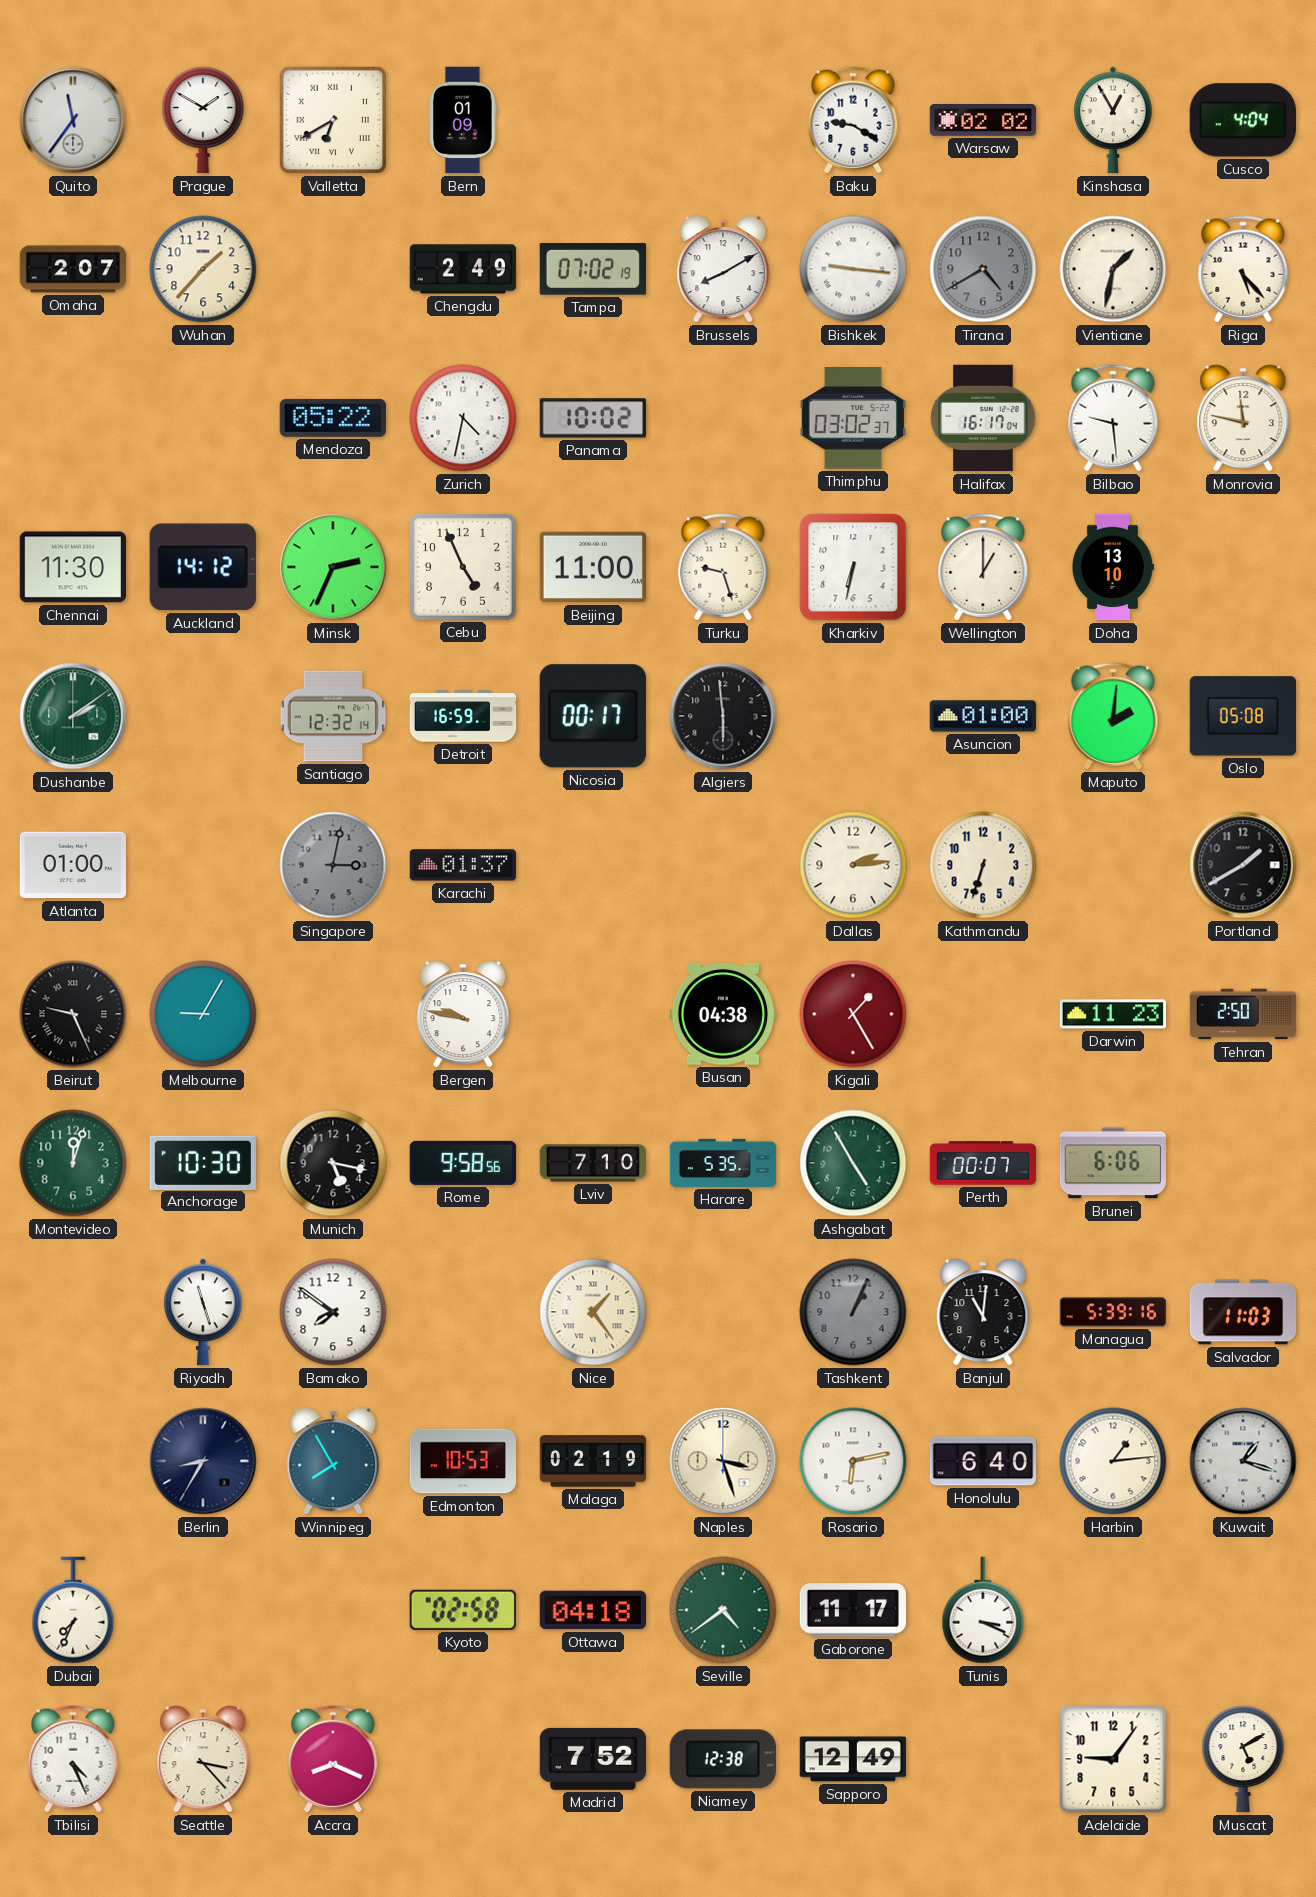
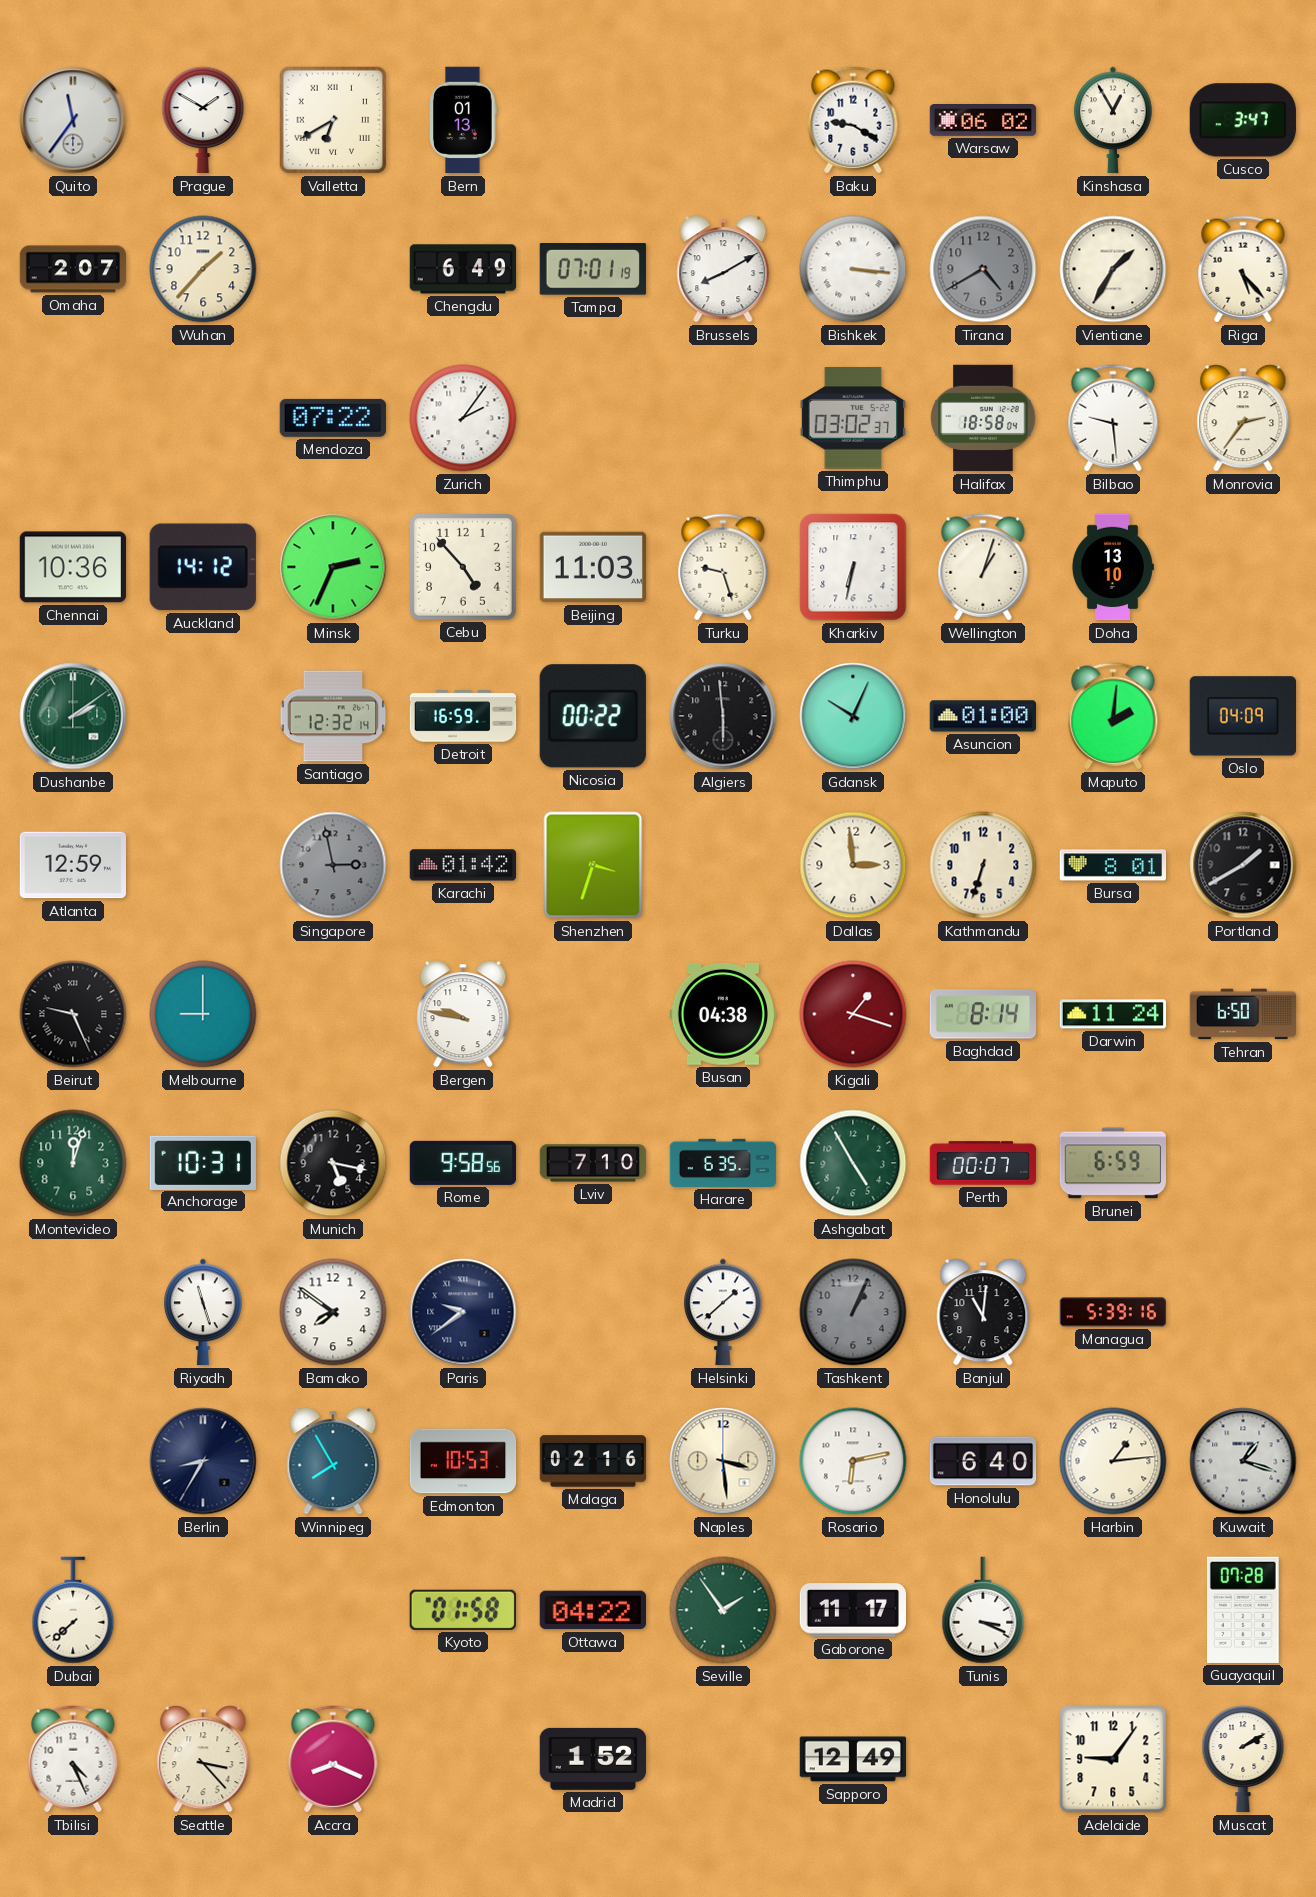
Bern: 01:09 -> 01:13 (463, 120)
Warsaw: 02:02 -> 06:02 (983, 121)
Cusco: 4:04 -> 3:47 (1243, 120)
Chengdu: 2:49 -> 6:49 (463, 269)
Tampa: 07:02 -> 07:01 (593, 269)
Bishkek: 9:16 -> 3:16 (853, 269)
Vientiane: 1:32 -> 1:35 (1113, 269)
Mendoza: 05:22 -> 07:22 (333, 418)
Zurich: 4:32 -> 2:06 (463, 418)
Panama: 10:02 -> none (592, 418)
Halifax: 16:17 -> 18:58 (983, 418)
Monrovia: 11:47 -> 2:36 (1243, 418)
Chennai: 11:30 -> 10:36 (72, 567)
Cebu: 4:56 -> 4:53 (464, 567)
Beijing: 11:00 -> 11:03 (592, 567)
Wellington: 1:00 -> 1:03 (983, 567)
Nicosia: 00:17 -> 00:22 (593, 716)
Gdansk: none -> 10:04 (853, 716)
Oslo: 05:08 -> 04:09 (1242, 716)
Atlanta: 01:00 -> 12:59 (72, 865)
Singapore: 3:02 -> 2:58 (333, 865)
Karachi: 01:37 -> 01:42 (463, 865)
Shenzhen: none -> 3:33 (593, 865)
Dallas: 2:14 -> 2:59 (853, 865)
Bursa: none -> 8:01 (1113, 865)
Melbourne: 9:05 -> 9:00 (203, 1014)
Kigali: 1:25 -> 1:18 (853, 1014)
Baghdad: none -> 8:14 (982, 1014)
Darwin: 11:23 -> 11:24 (1113, 1014)
Tehran: 2:50 -> 6:50 (1243, 1014)
Anchorage: 10:30 -> 10:31 (203, 1162)
Harare: 5:35 -> 6:35 (723, 1163)
Brunei: 6:06 -> 6:59 (1112, 1163)
Paris: none -> 9:39 (463, 1312)
Nice: 1:24 -> none (593, 1312)
Helsinki: none -> 1:38 (723, 1312)
Salvador: 11:03 -> none (1243, 1312)
Malaga: 02:19 -> 02:16 (593, 1461)
Naples: 3:27 -> 3:29 (723, 1461)
Dubai: 7:34 -> 7:38 (73, 1610)
Kyoto: 02:58 -> 01:58 (463, 1610)
Ottawa: 04:18 -> 04:22 (592, 1610)
Seville: 4:39 -> 1:54 (723, 1610)
Guayaquil: none -> 07:28 (1243, 1610)
Madrid: 7:52 -> 1:52 (592, 1759)
Niamey: 12:38 -> none (723, 1759)
Muscat: 5:10 -> 2:10 (1243, 1759)
